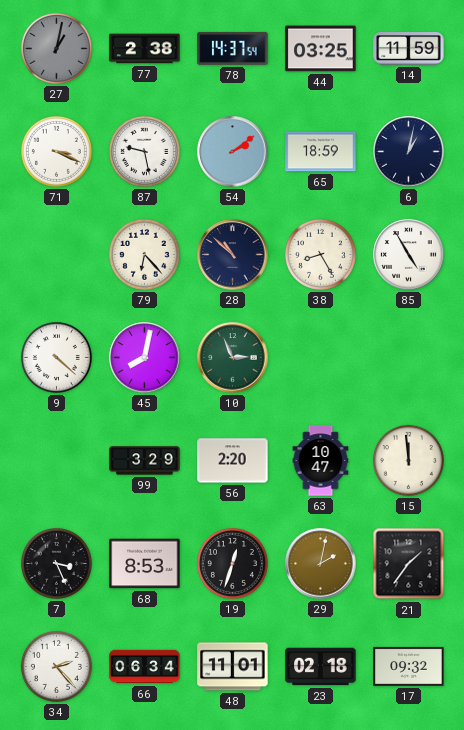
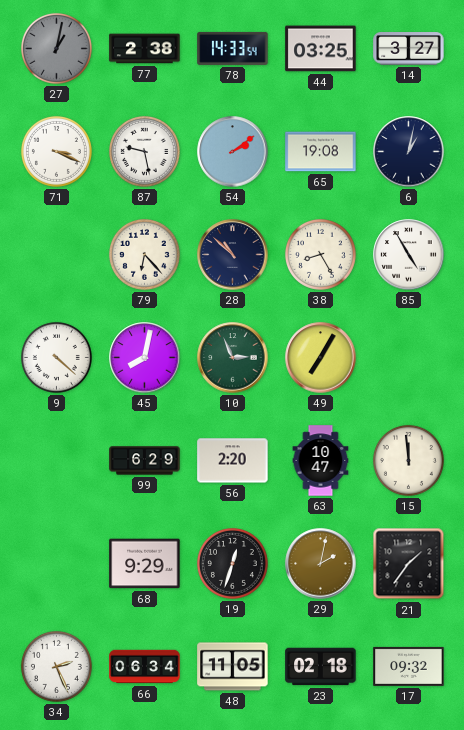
78: 14:37 -> 14:33 (233, 48)
14: 11:59 -> 3:27 (409, 49)
65: 18:59 -> 19:08 (321, 152)
49: none -> 7:05 (321, 358)
99: 3:29 -> 6:29 (145, 461)
7: 3:26 -> none (56, 563)
68: 8:53 -> 9:29 (145, 564)
34: 2:23 -> 2:26 (56, 666)
48: 11:01 -> 11:05 (233, 667)
